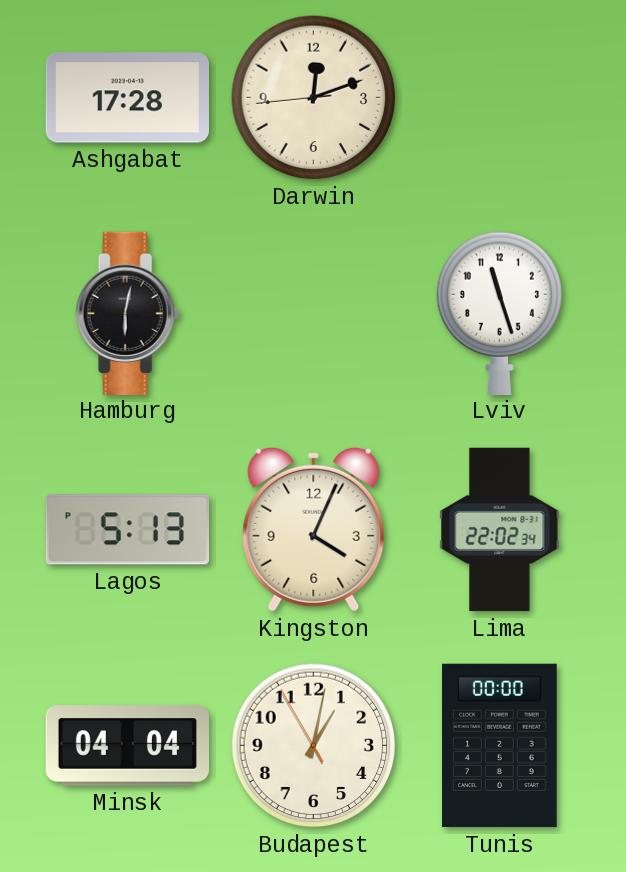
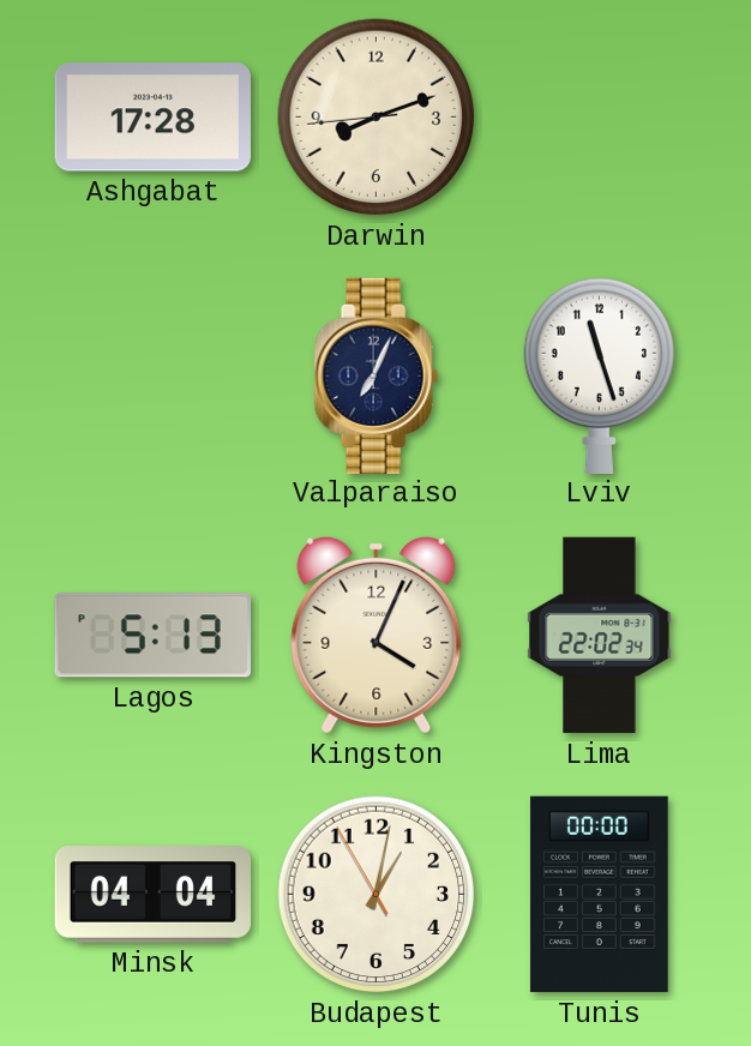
Darwin: 12:11 -> 8:11 (377, 118)
Hamburg: 6:02 -> none (127, 313)
Valparaiso: none -> 7:04 (376, 375)
